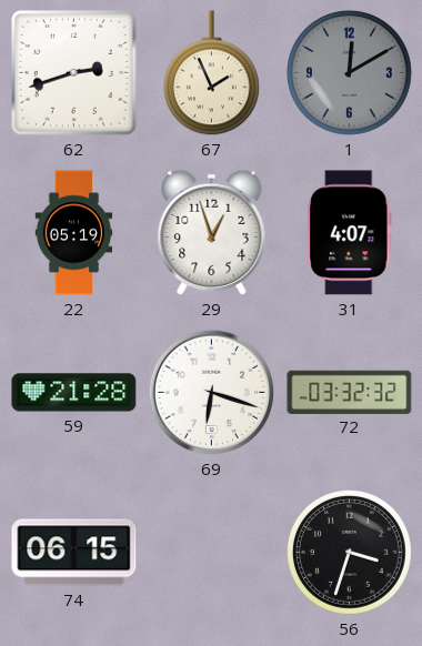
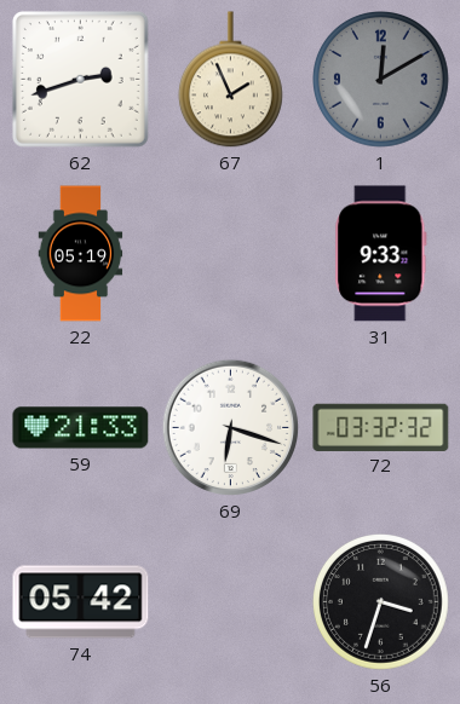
29: 12:57 -> none (212, 233)
31: 4:07 -> 9:33 (381, 254)
59: 21:28 -> 21:33 (81, 428)
74: 06:15 -> 05:42 (81, 602)
